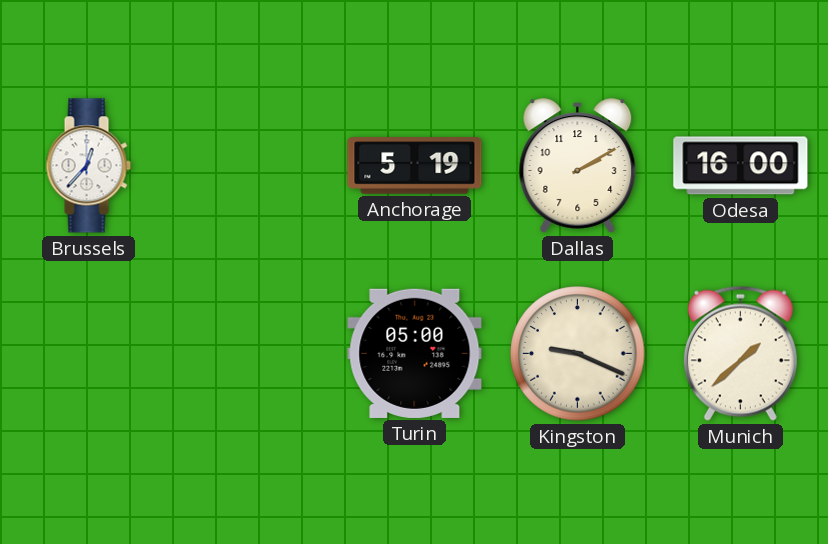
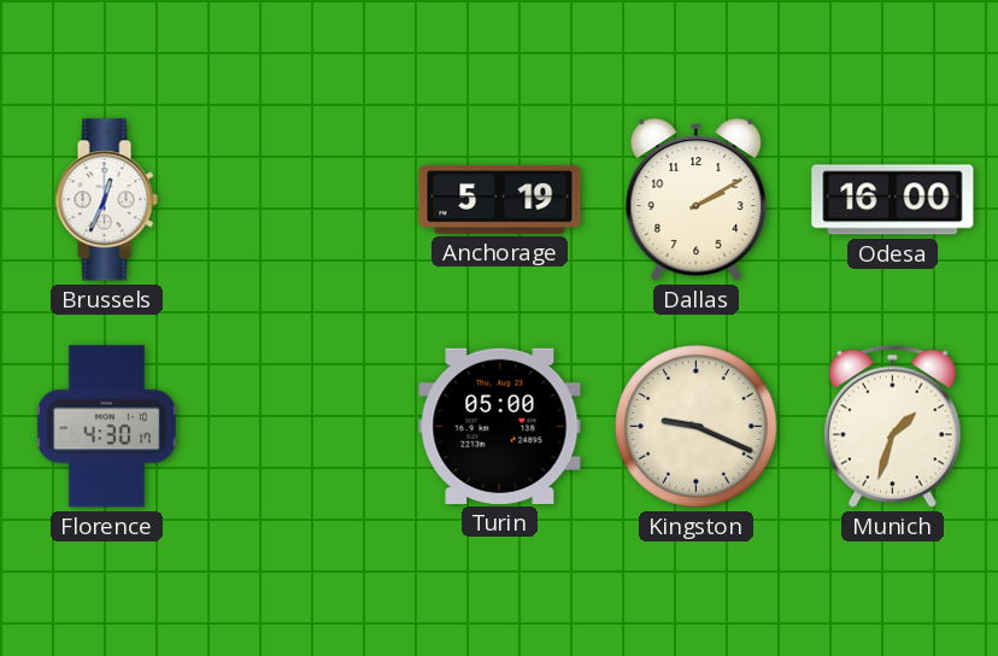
Brussels: 12:37 -> 12:34 (106, 200)
Florence: none -> 4:30 (106, 427)
Munich: 1:38 -> 1:33 (892, 426)
